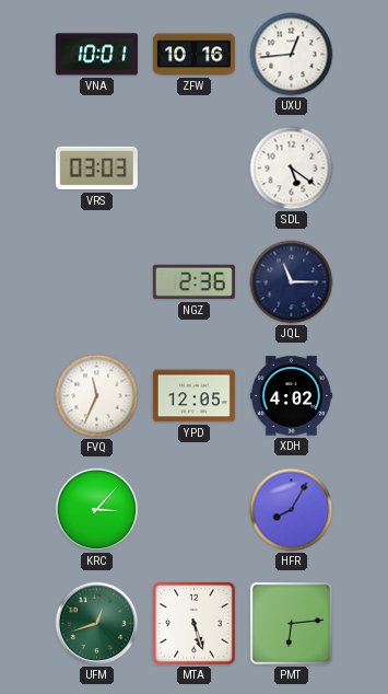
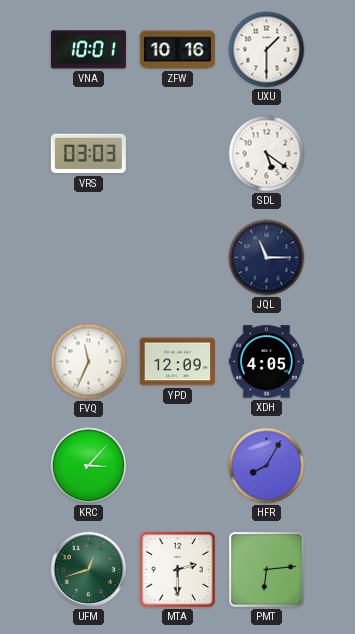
UXU: 12:44 -> 1:30 (267, 50)
NGZ: 2:36 -> none (193, 282)
YPD: 12:05 -> 12:09 (177, 362)
XDH: 4:02 -> 4:05 (266, 362)
MTA: 5:27 -> 2:30 (178, 570)
